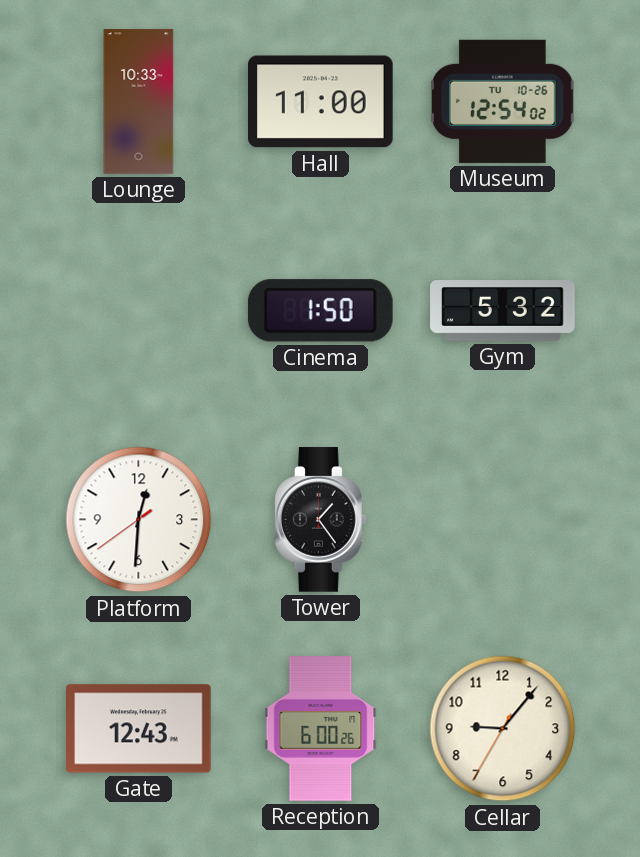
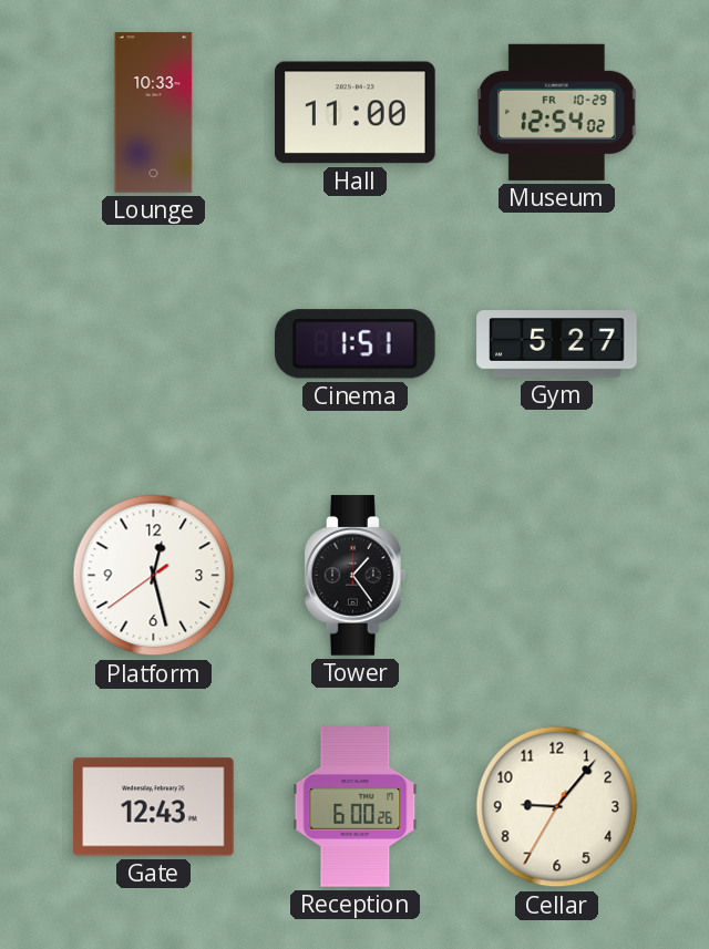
Museum date: TU 10-26 -> FR 10-29 (557, 112)
Cinema: 1:50 -> 1:51 (354, 344)
Gym: 5:32 -> 5:27 (557, 344)
Platform: 12:30 -> 12:27 (154, 576)
